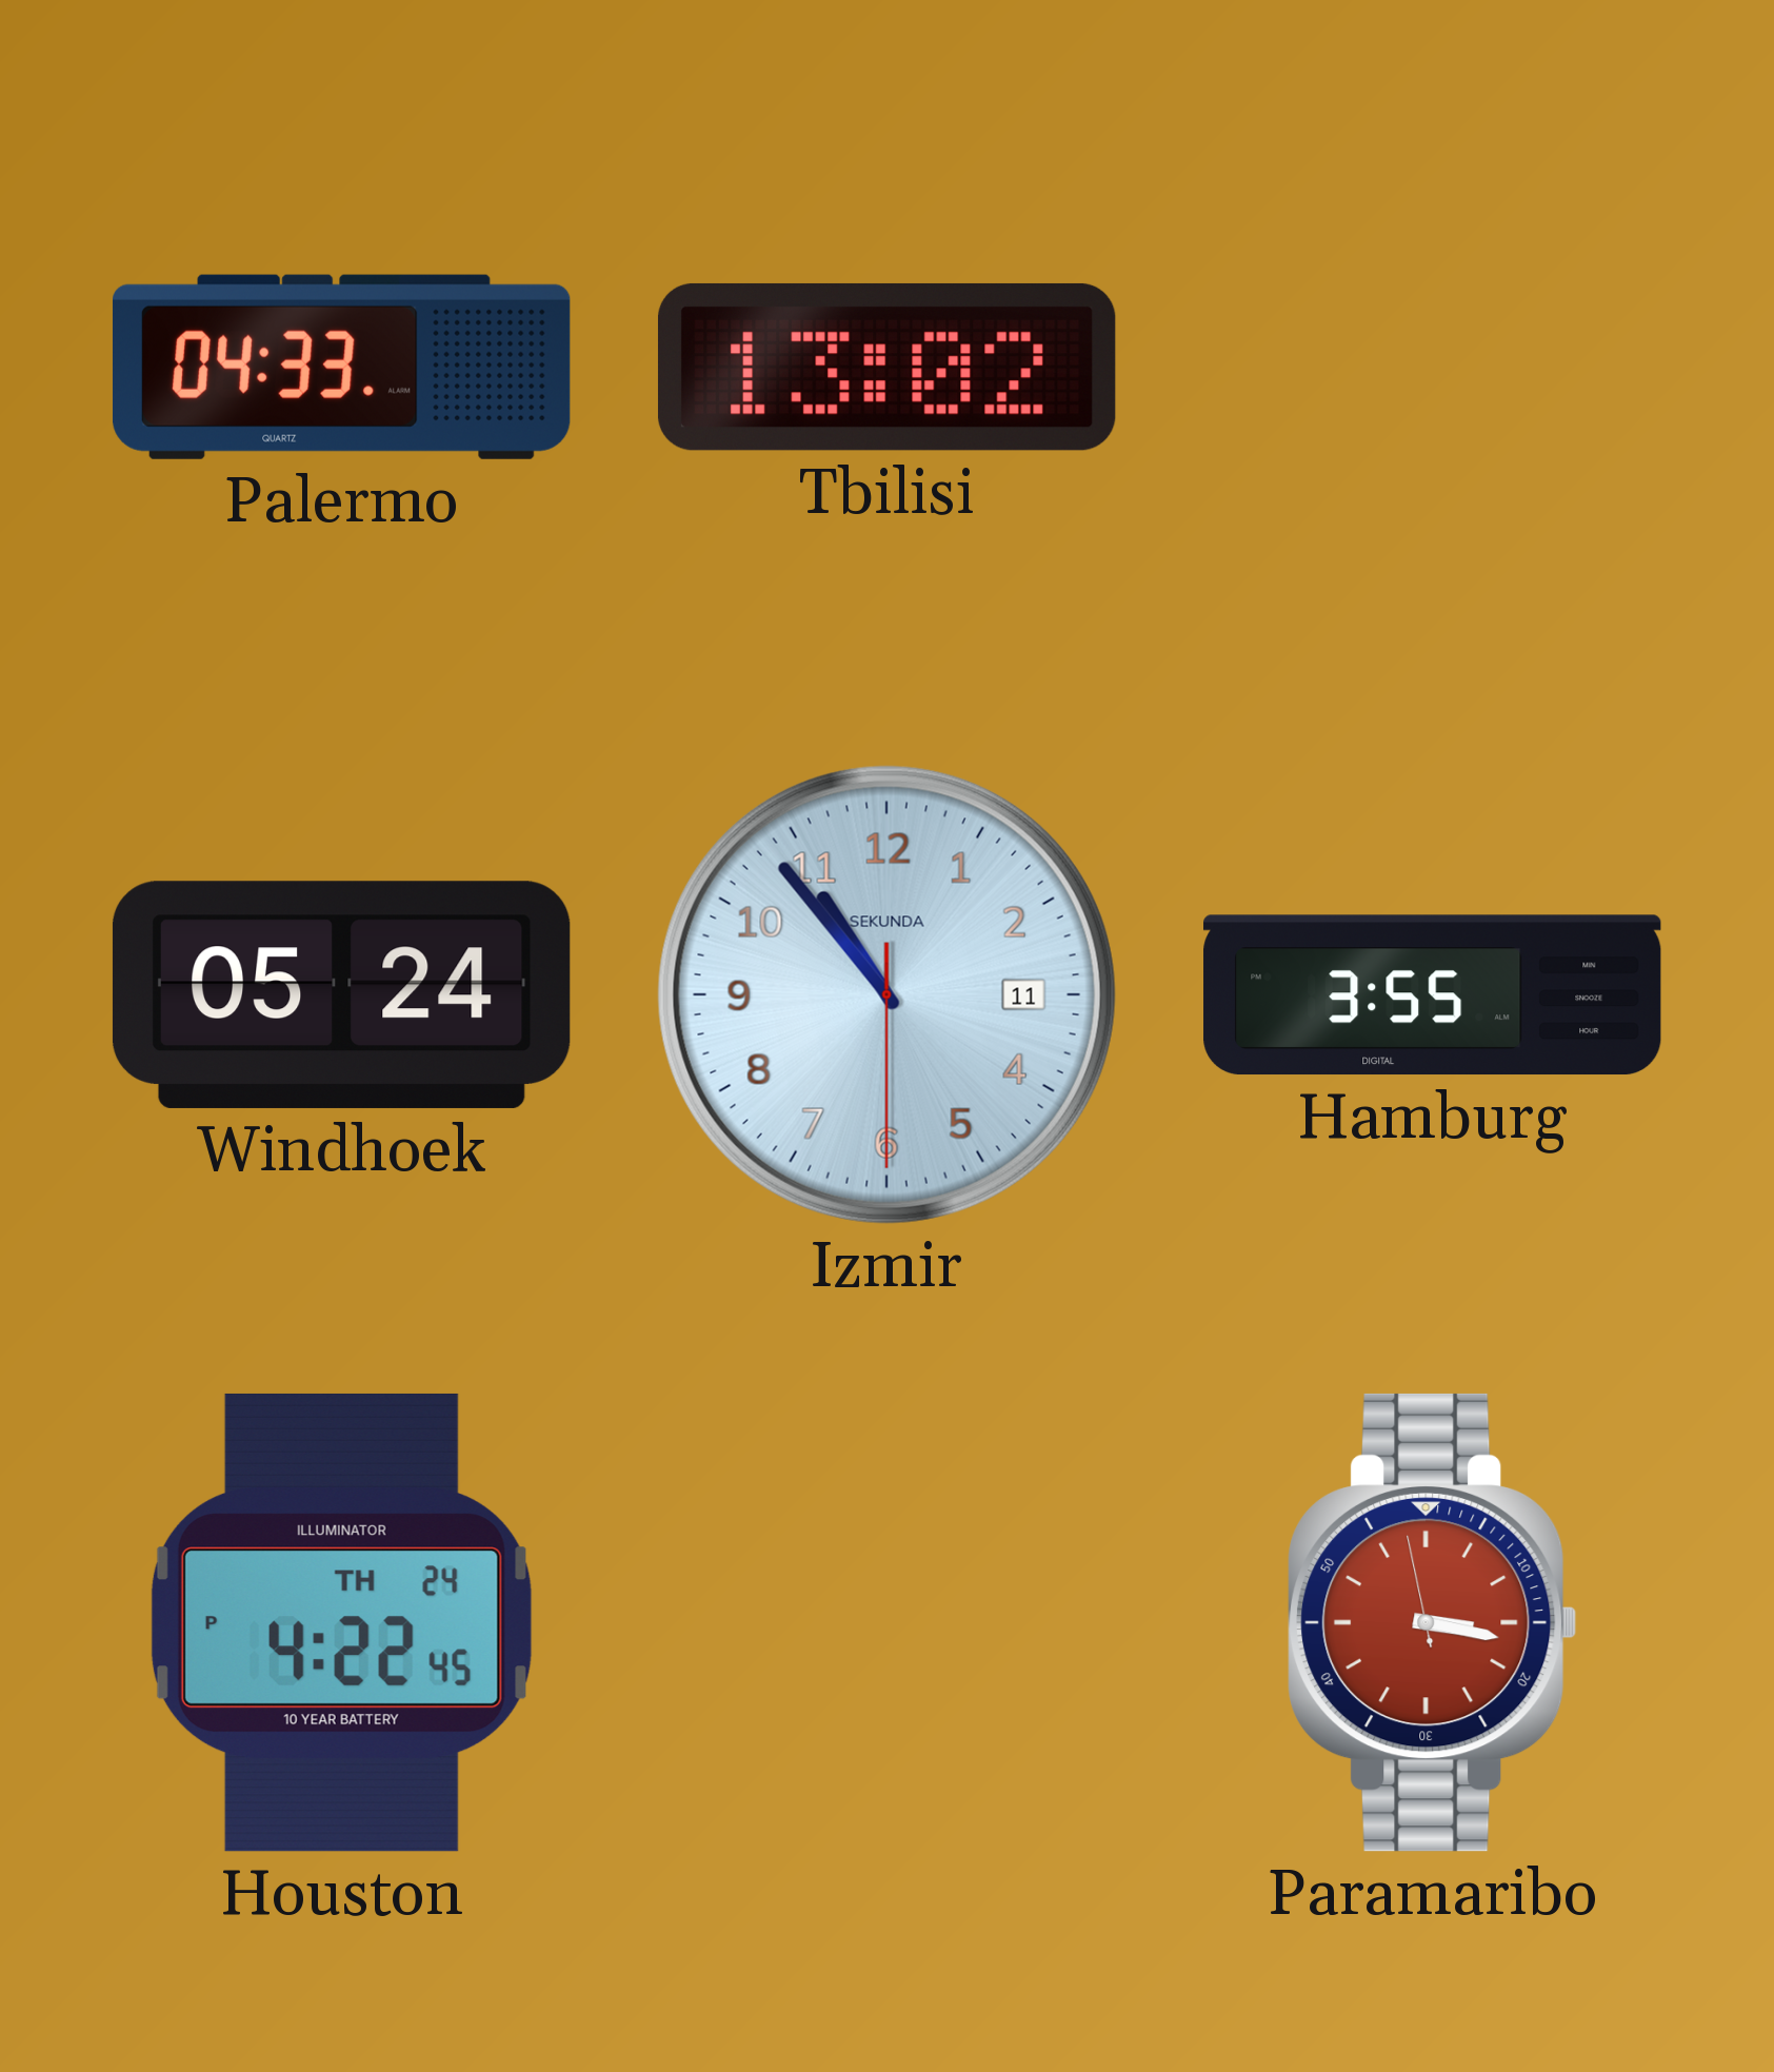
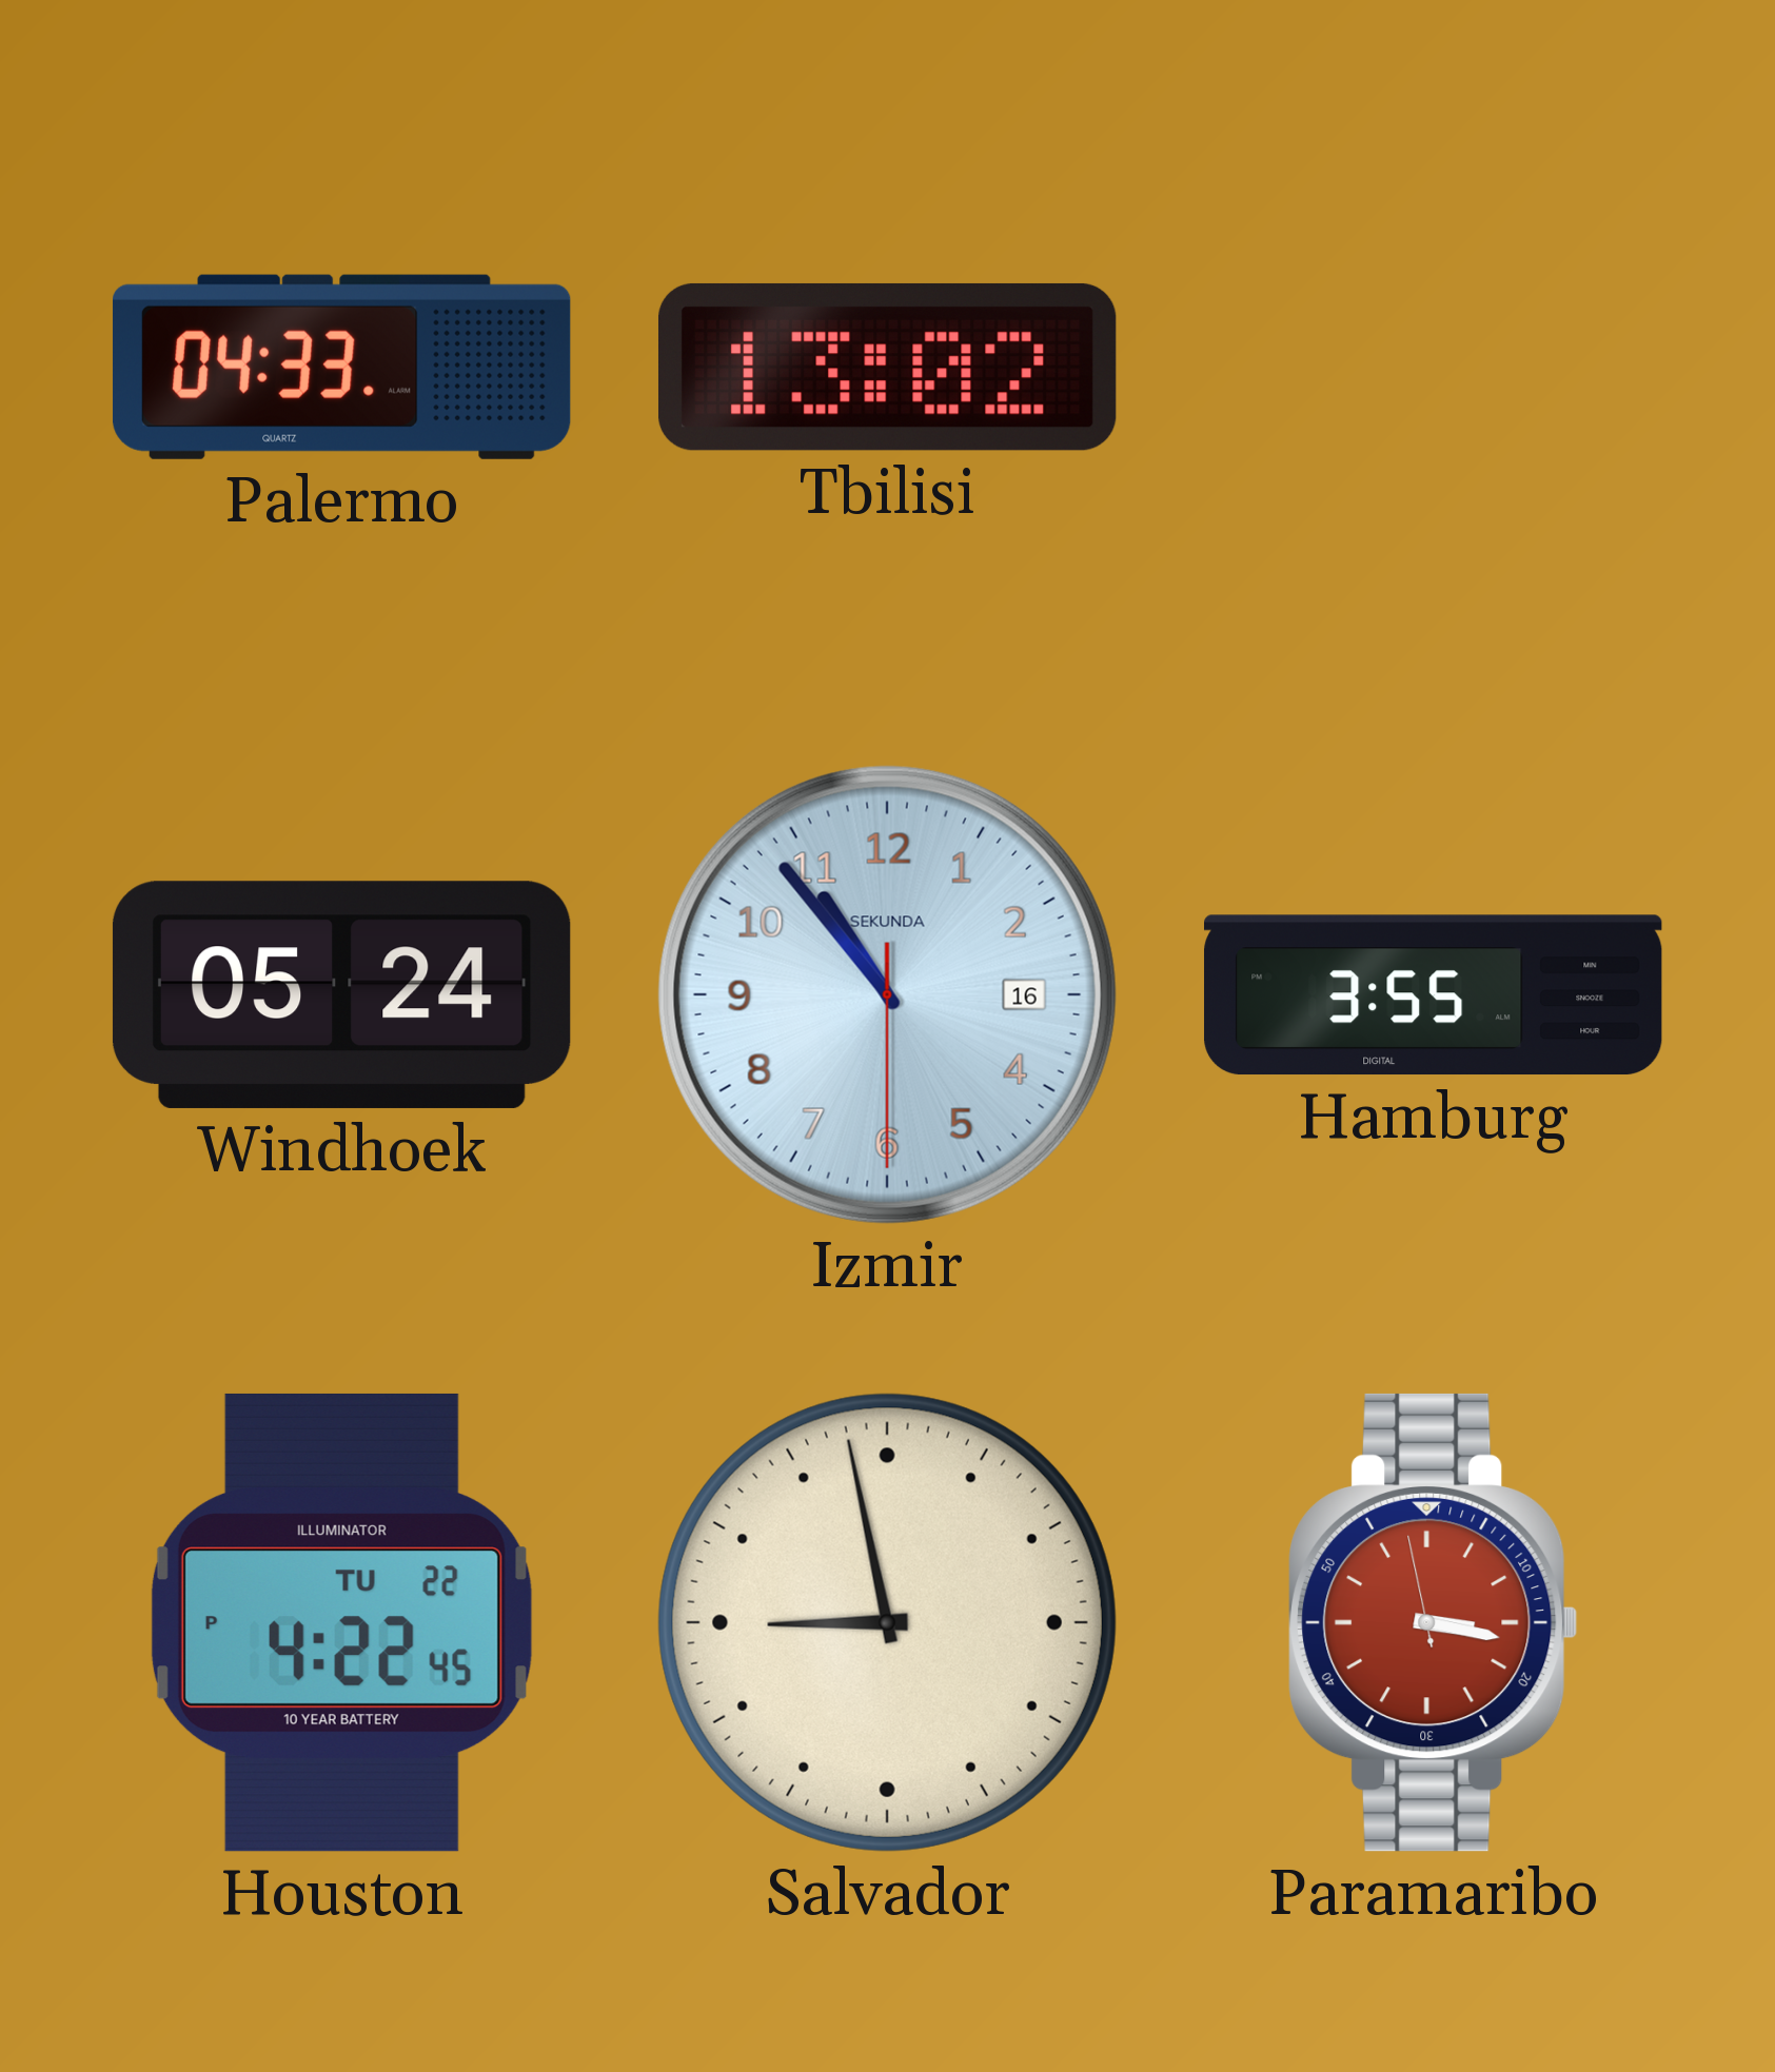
Izmir date: 11 -> 16 (887, 994)
Houston date: TH 24 -> TU 22 (341, 1622)
Salvador: none -> 8:58 (887, 1622)
